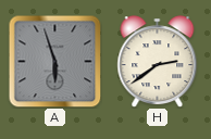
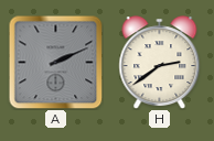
A: 5:57 -> 2:11 (55, 62)
